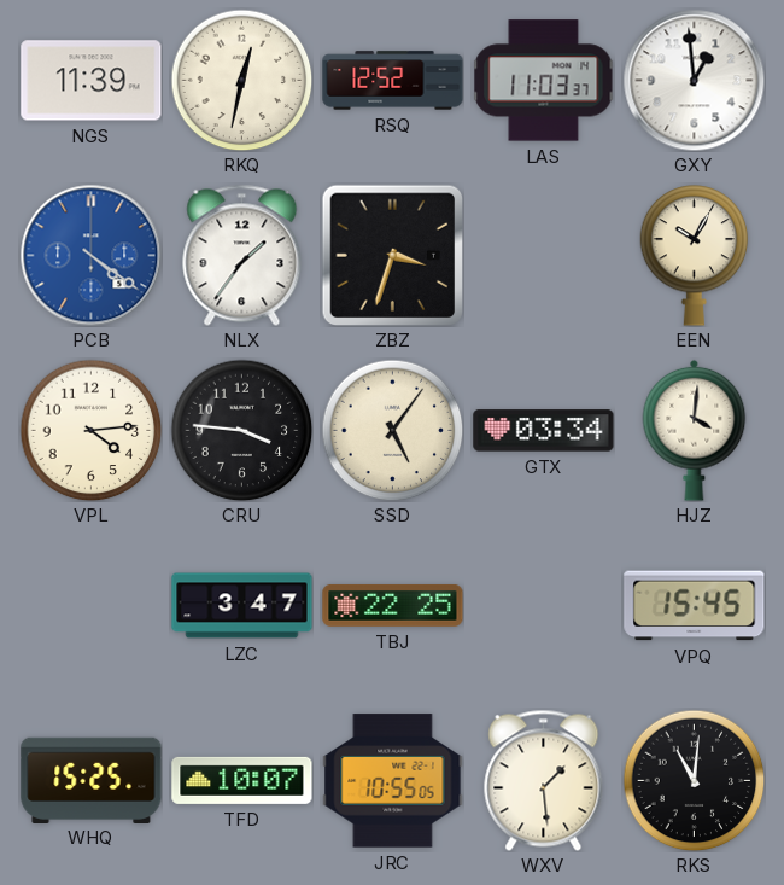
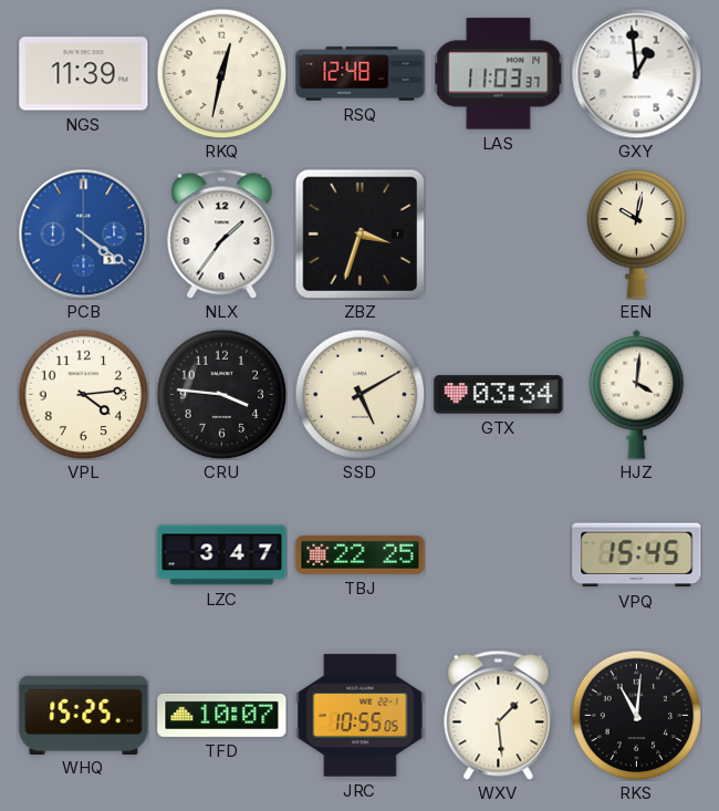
RSQ: 12:52 -> 12:48 (361, 74)
EEN: 10:05 -> 10:02 (637, 235)
SSD: 5:06 -> 5:10 (359, 394)
